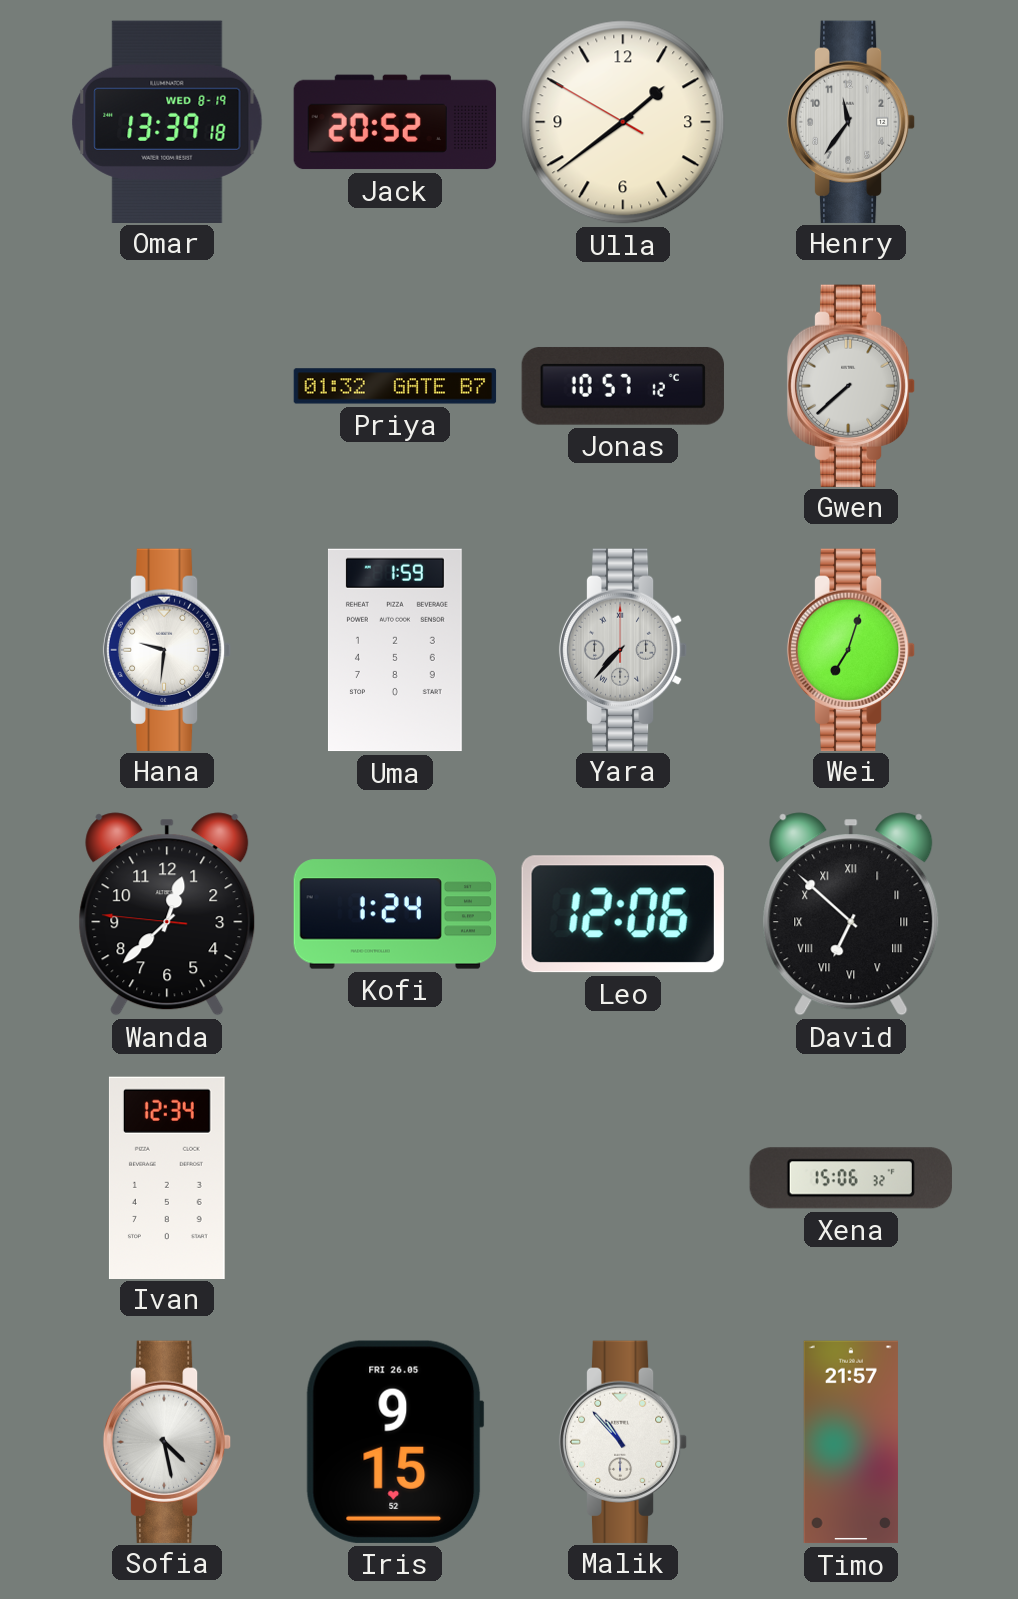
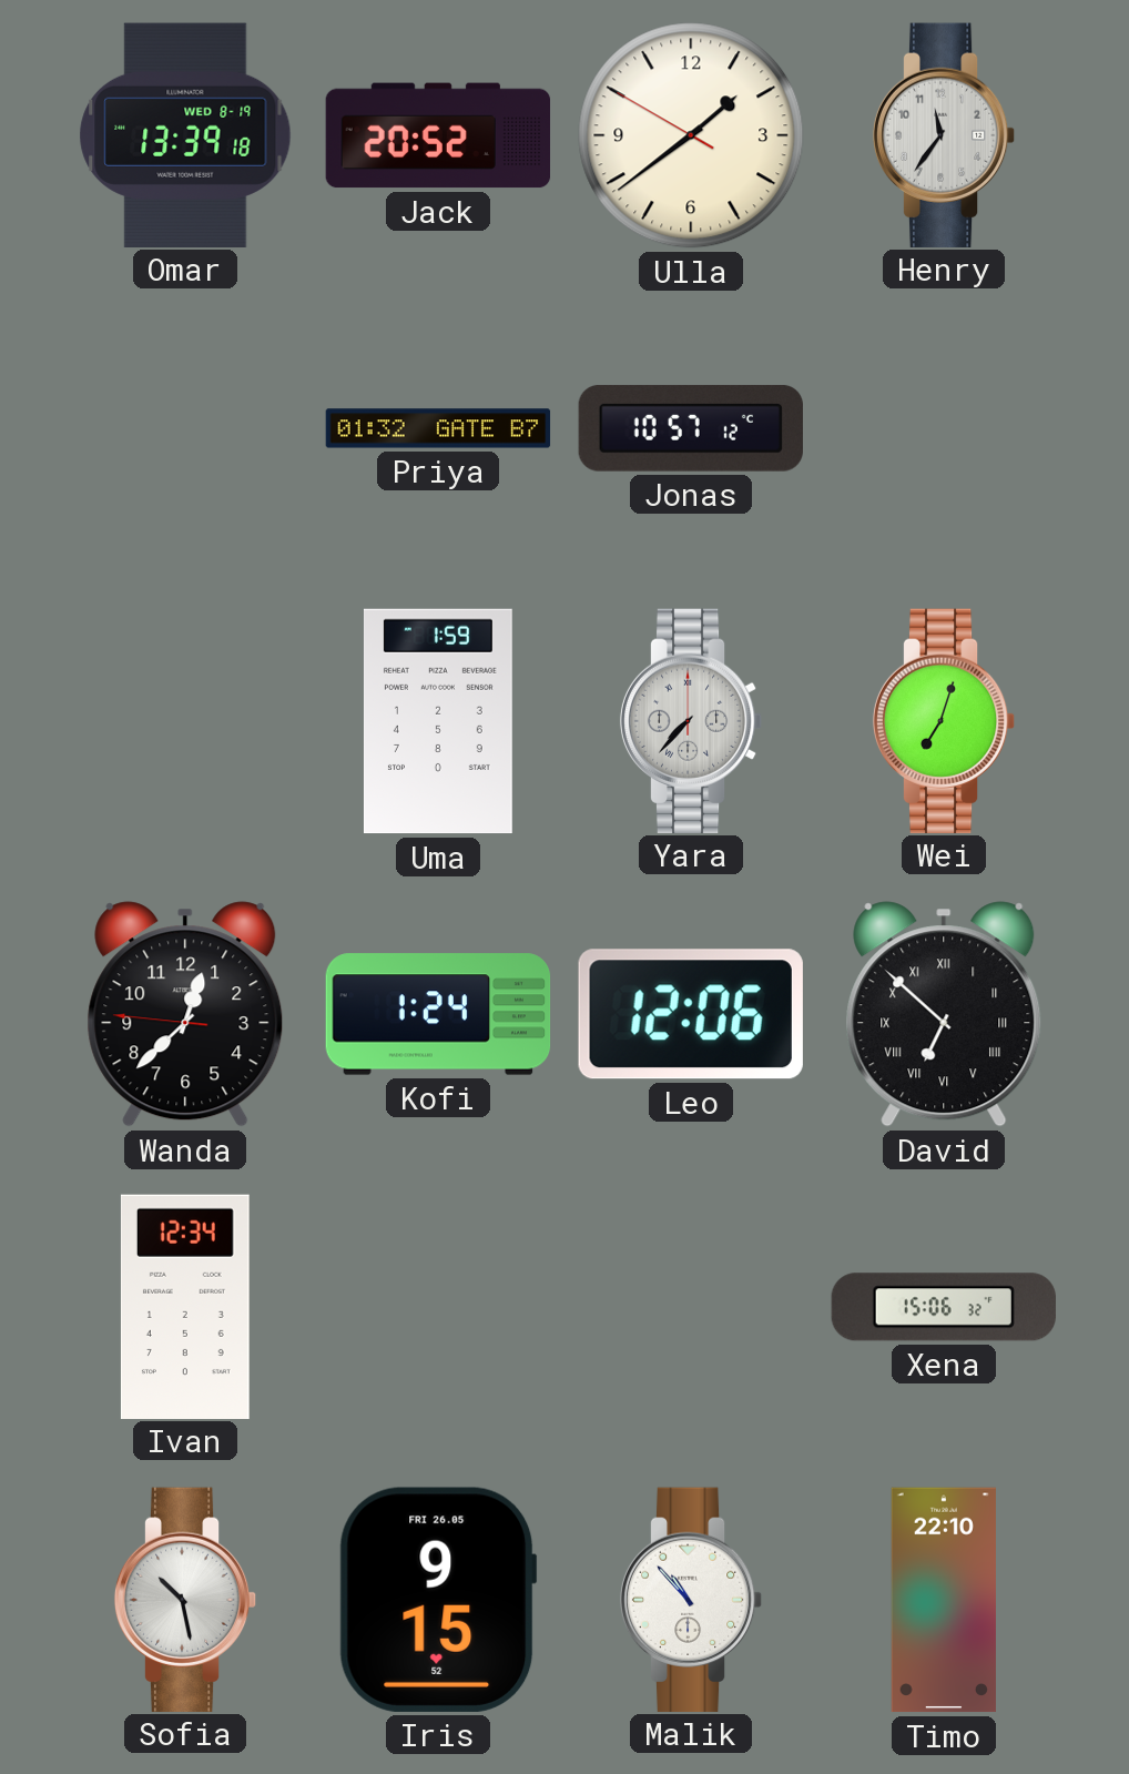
Gwen: 7:38 -> none (851, 385)
Hana: 9:31 -> none (167, 649)
Sofia: 4:28 -> 10:28 (185, 1599)
Timo: 21:57 -> 22:10 (944, 1600)
